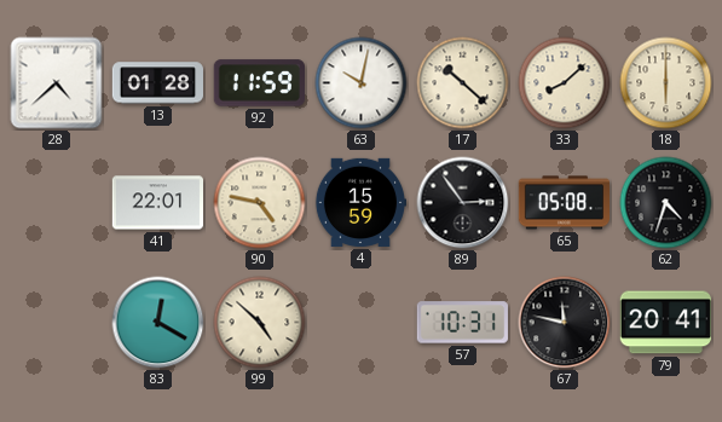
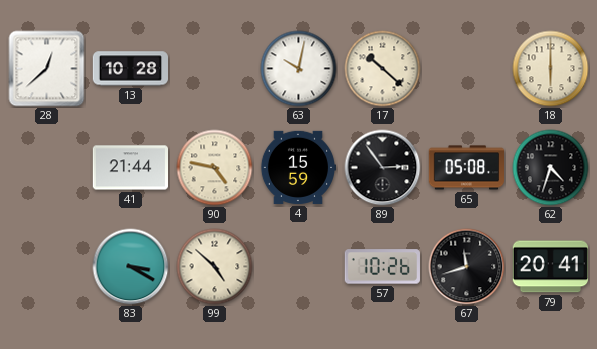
28: 4:38 -> 12:38 (47, 69)
13: 01:28 -> 10:28 (130, 69)
92: 11:59 -> none (259, 83)
33: 8:08 -> none (565, 83)
41: 22:01 -> 21:44 (130, 168)
83: 12:20 -> 3:20 (131, 267)
57: 10:31 -> 10:26 (382, 267)
67: 11:47 -> 11:42 (467, 267)
